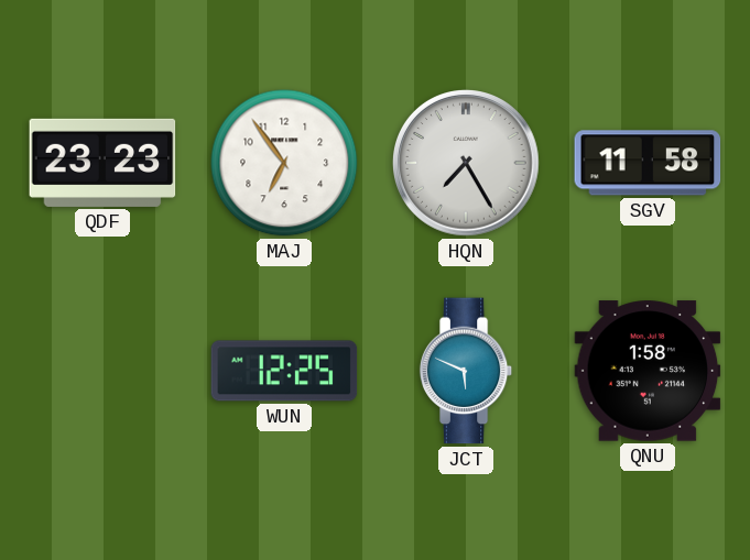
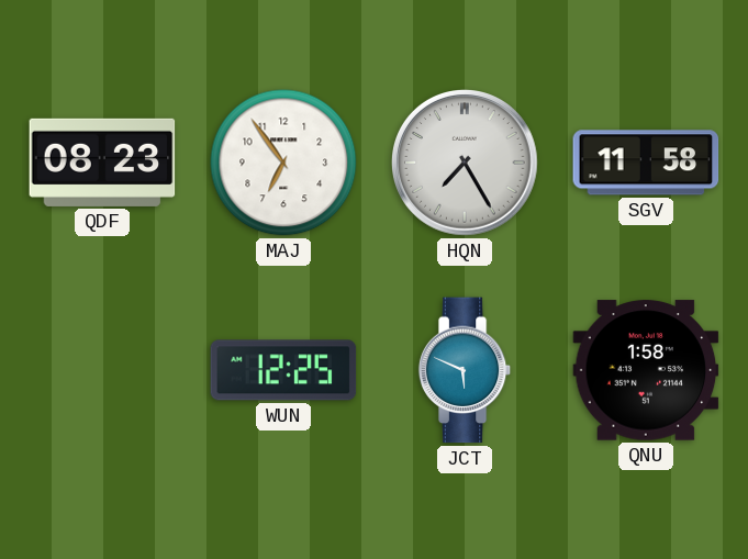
QDF: 23:23 -> 08:23 (102, 163)
